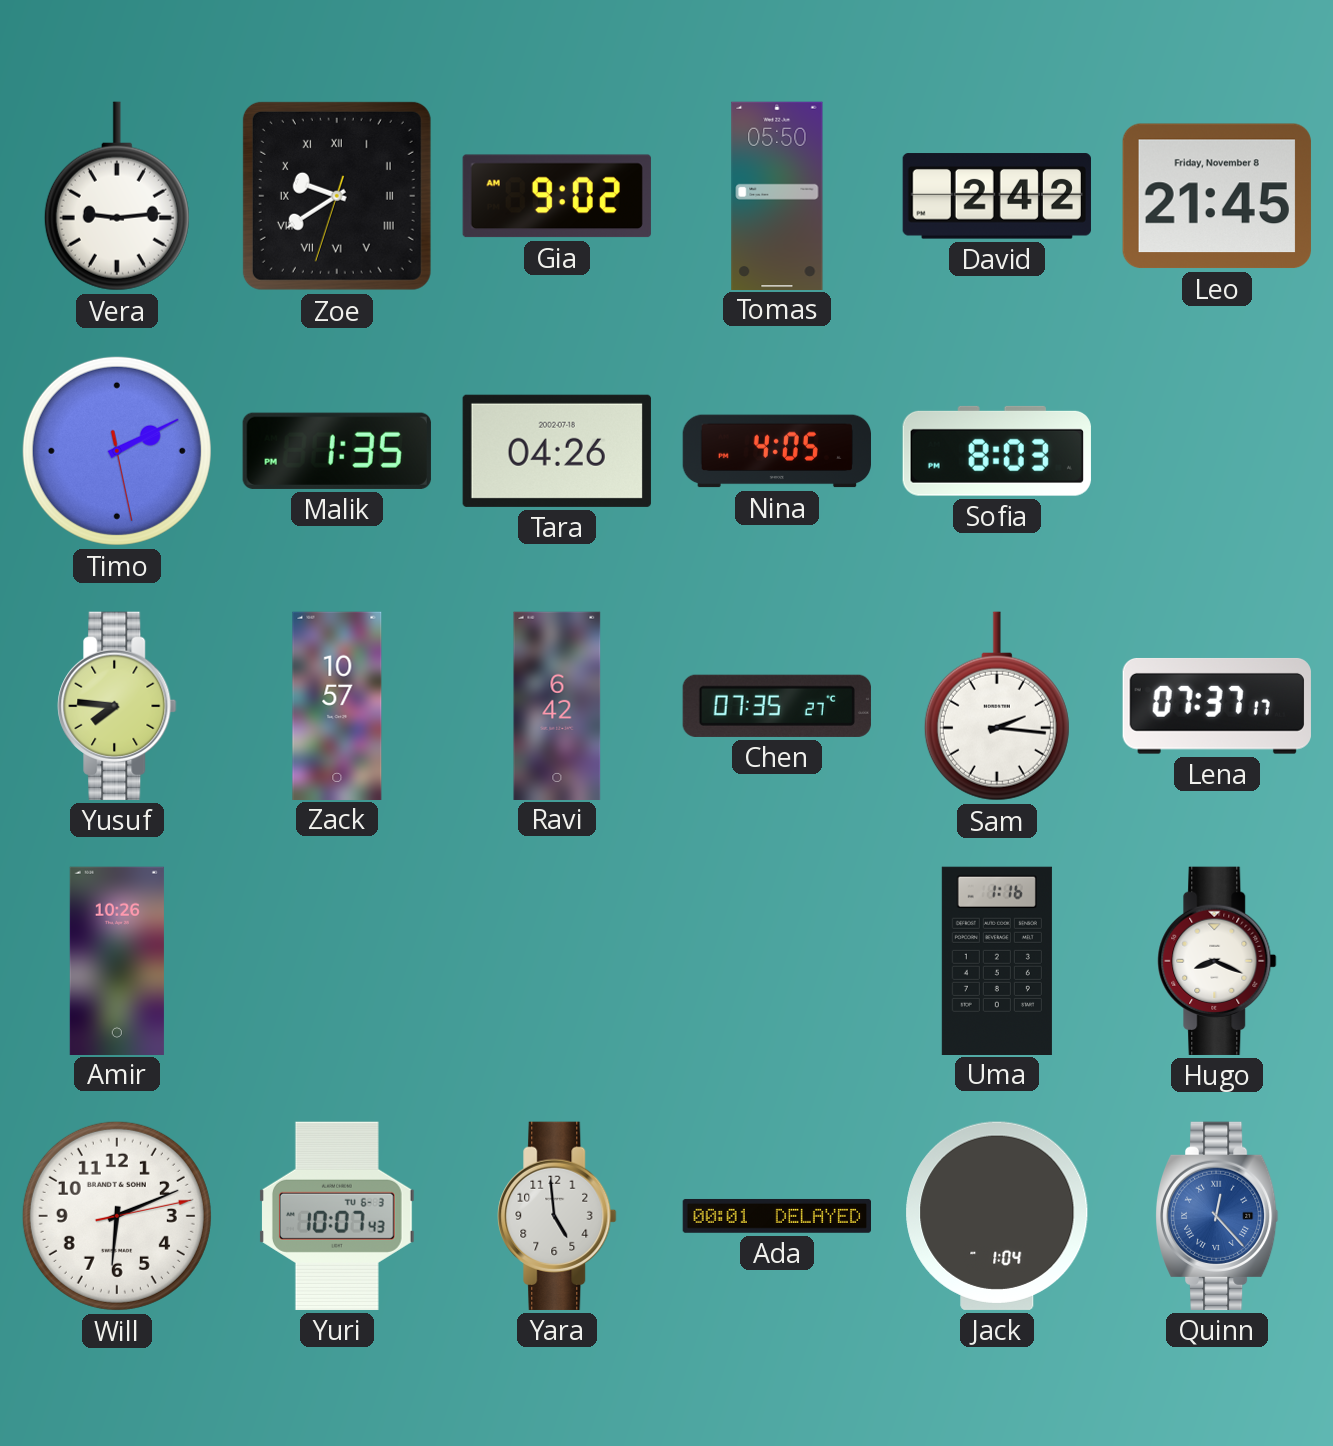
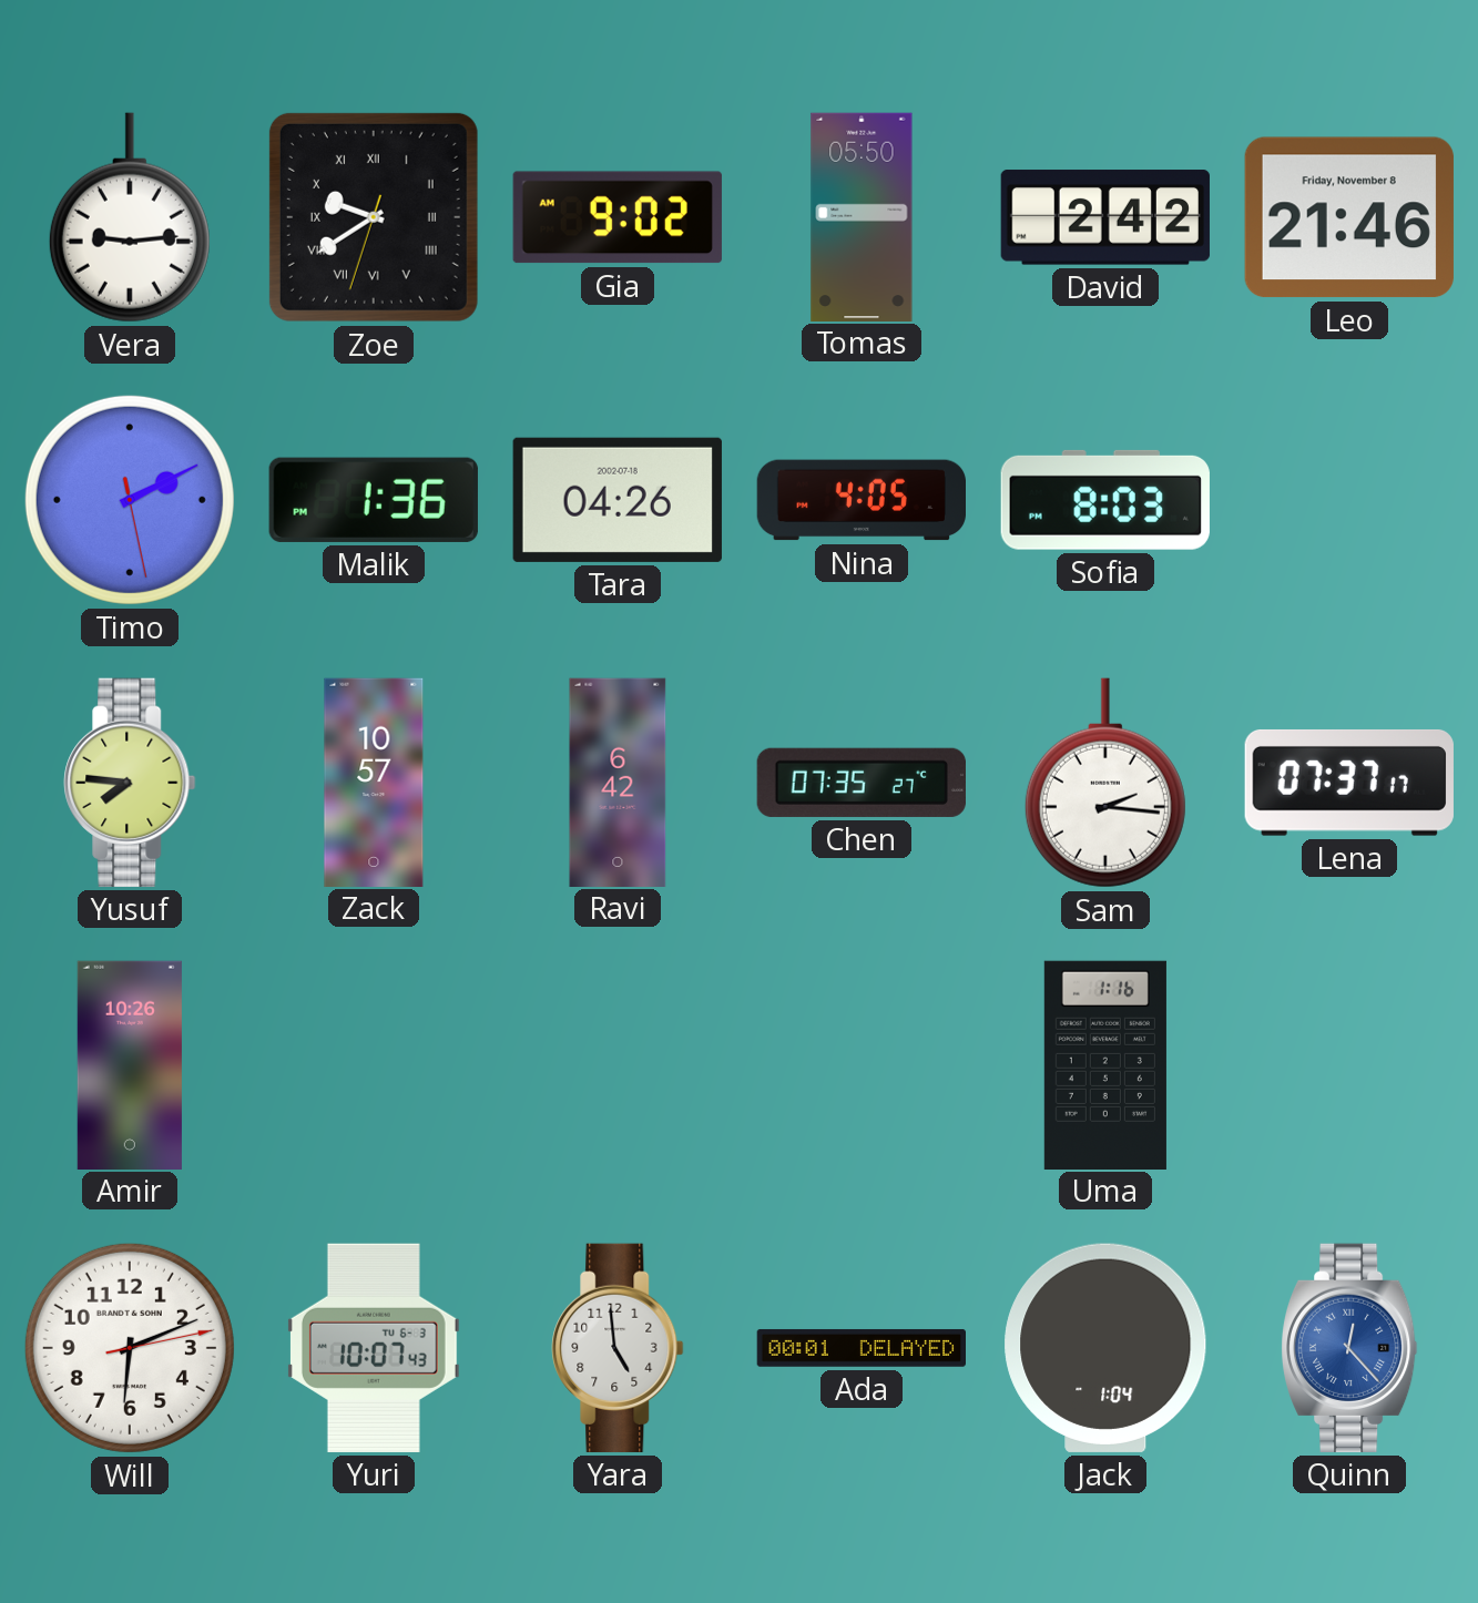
Leo: 21:45 -> 21:46 (1349, 217)
Malik: 1:35 -> 1:36 (374, 500)
Hugo: 8:19 -> none (1217, 961)
